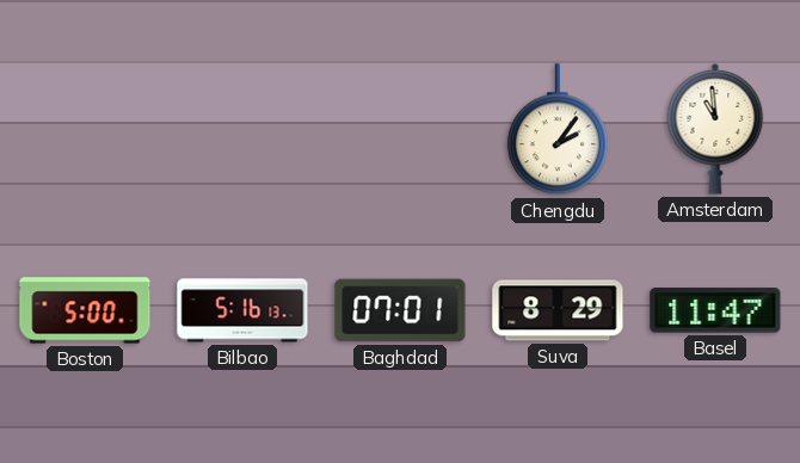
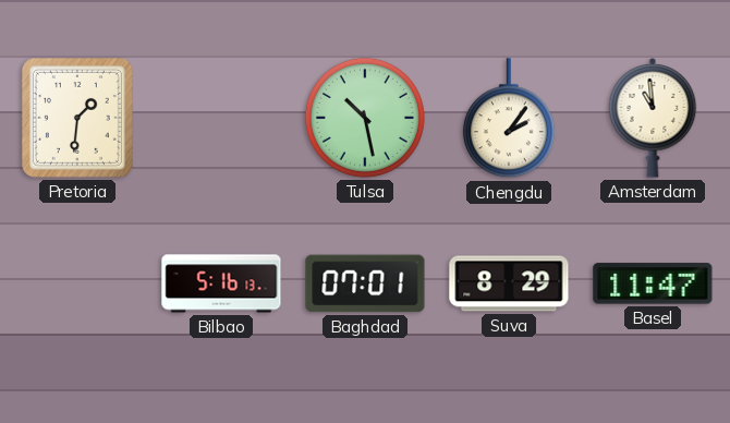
Pretoria: none -> 1:31 (77, 118)
Tulsa: none -> 10:28 (365, 118)
Boston: 5:00 -> none (85, 310)
